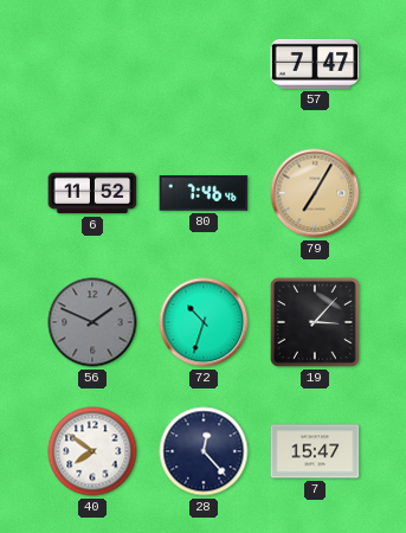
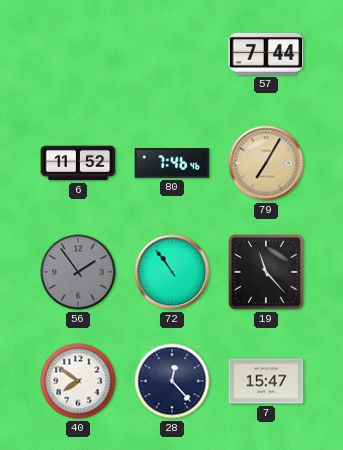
57: 7:47 -> 7:44 (266, 54)
56: 1:49 -> 1:54 (78, 272)
72: 10:33 -> 10:54 (172, 272)
19: 3:07 -> 11:23 (266, 272)
